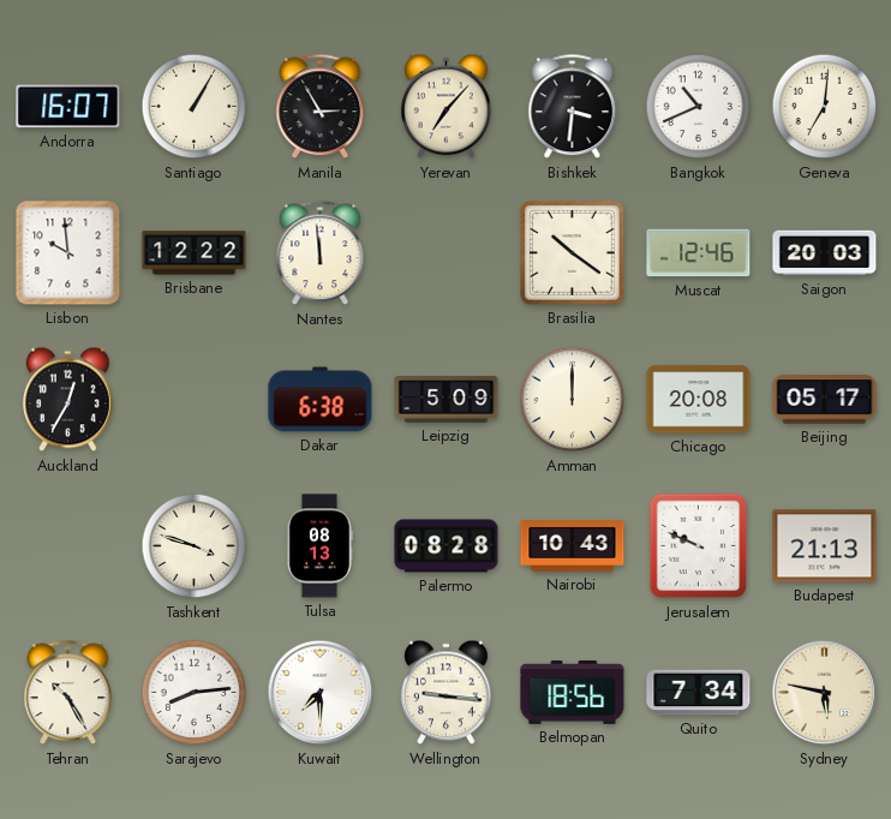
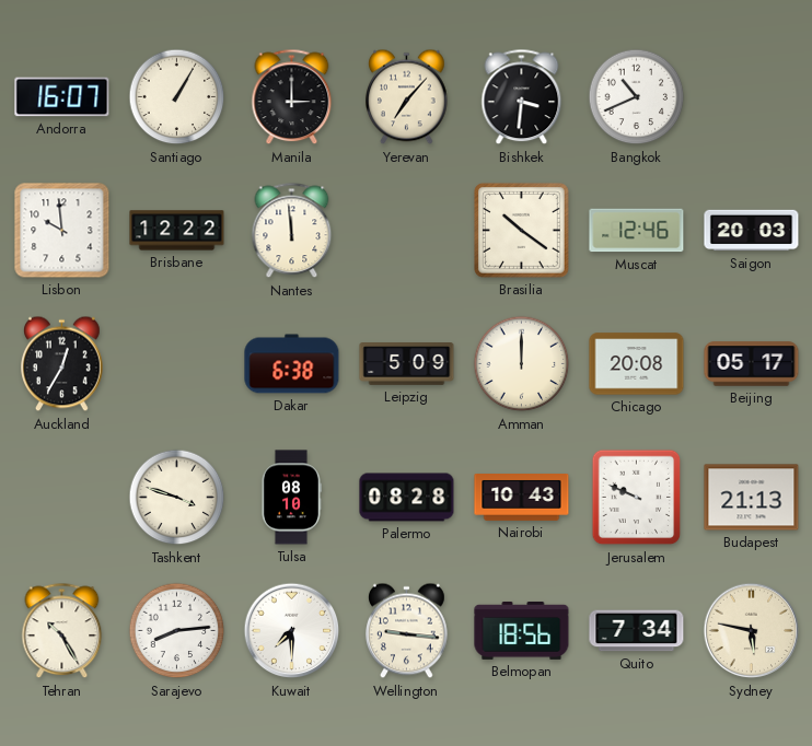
Manila: 2:55 -> 3:00 (292, 97)
Geneva: 7:01 -> none (825, 107)
Tulsa: 08:13 -> 08:10 (291, 498)
